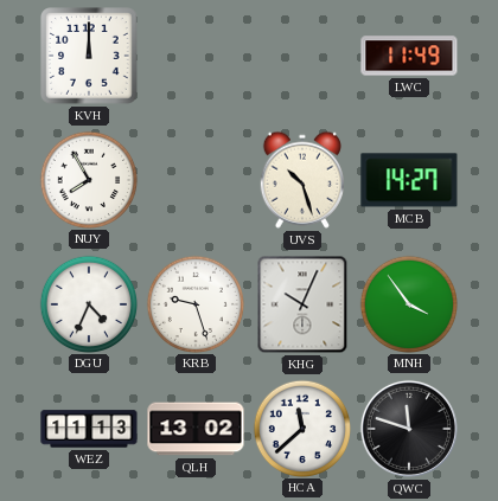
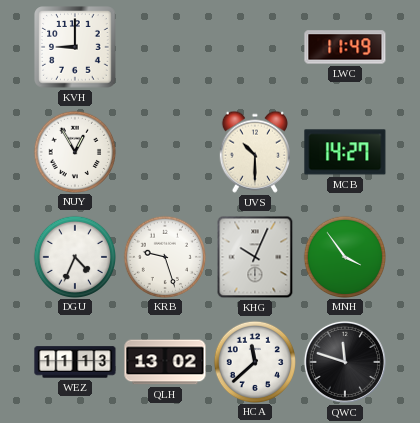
KVH: 12:00 -> 9:00 (75, 47)
NUY: 7:55 -> 12:55 (74, 151)
UVS: 10:27 -> 10:30 (255, 152)
